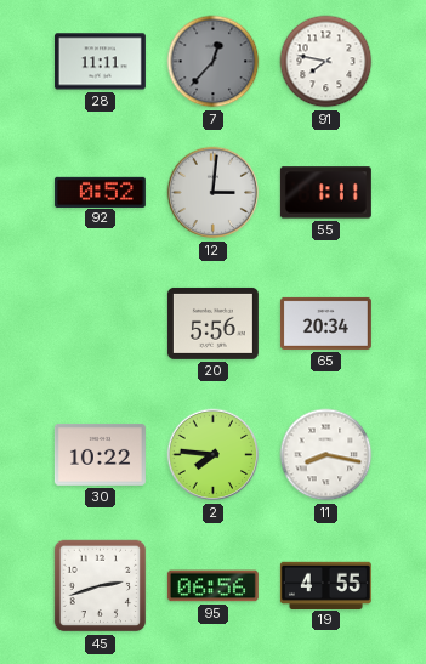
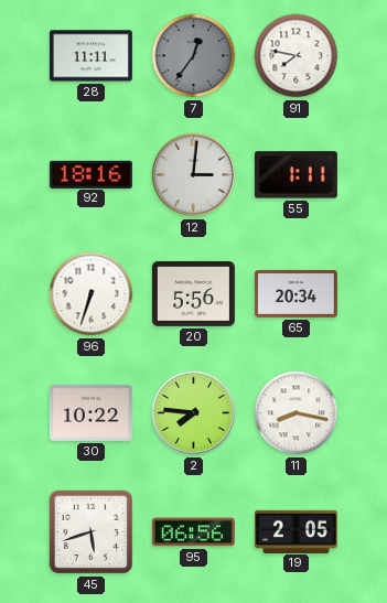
7: 12:37 -> 12:36 (194, 56)
92: 0:52 -> 18:16 (90, 174)
96: none -> 6:33 (92, 294)
45: 2:42 -> 5:42 (92, 532)
19: 4:55 -> 2:05 (295, 531)
